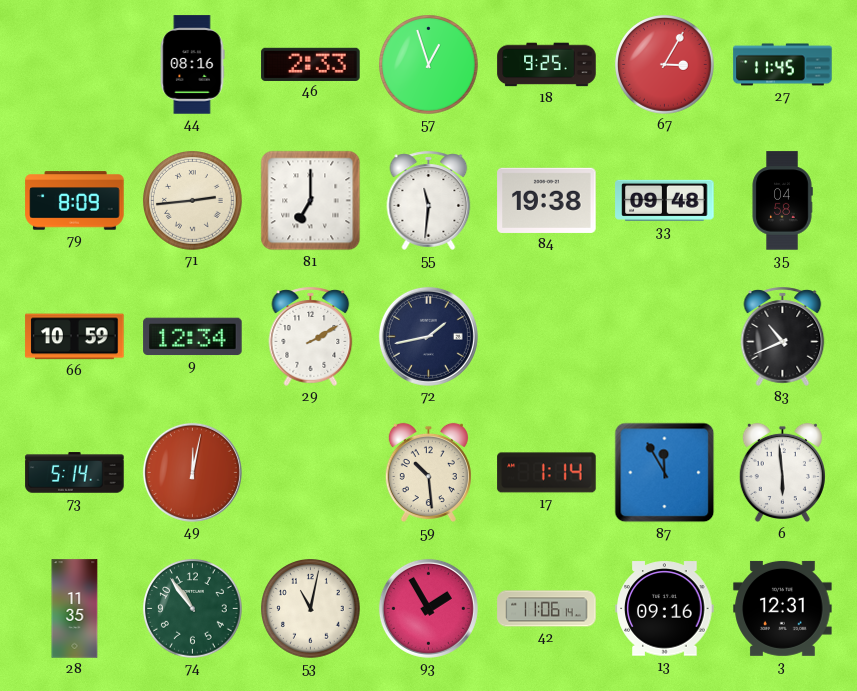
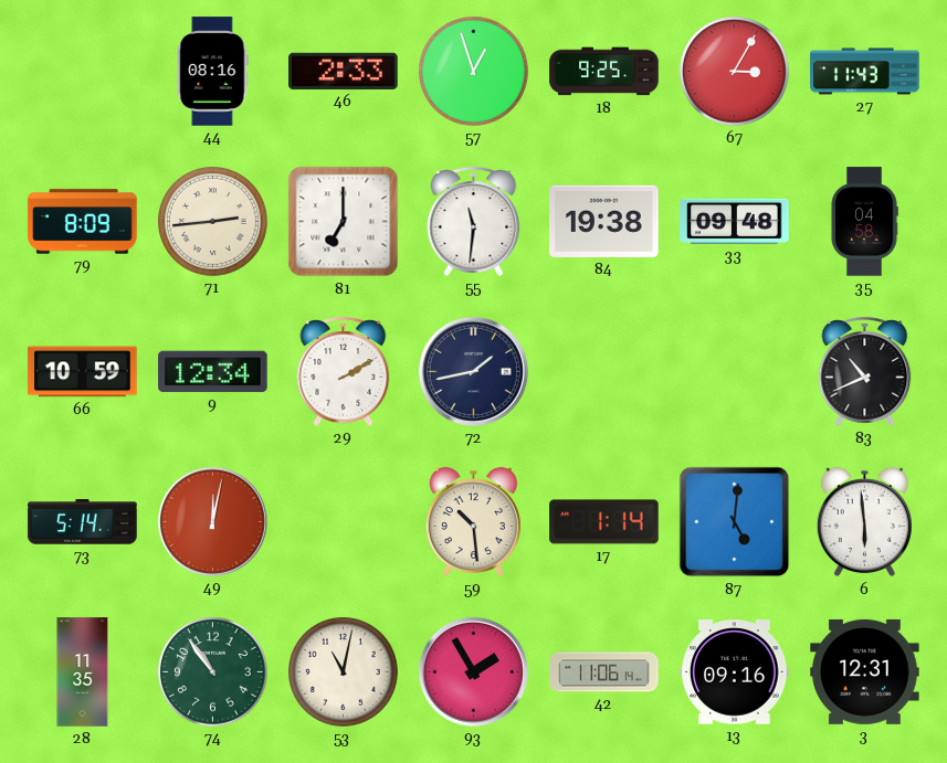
27: 11:45 -> 11:43 (865, 72)
87: 11:55 -> 5:01 (735, 522)
